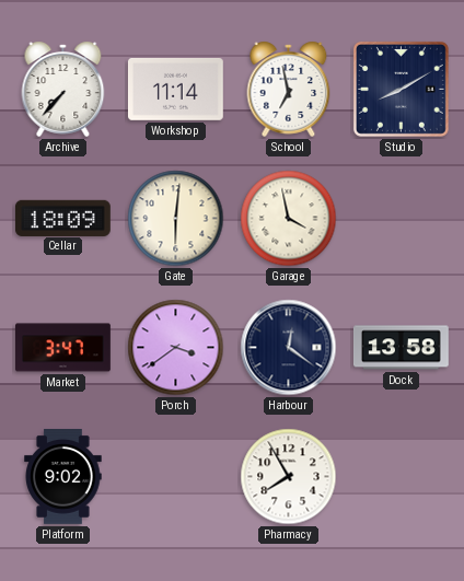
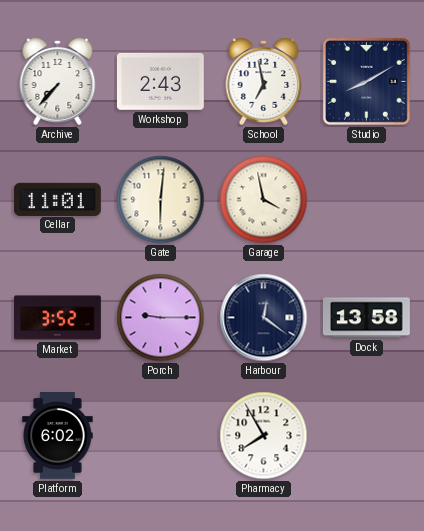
Workshop: 11:14 -> 2:43 (160, 81)
Cellar: 18:09 -> 11:01 (58, 199)
Market: 3:47 -> 3:52 (58, 318)
Porch: 3:39 -> 9:15 (161, 318)
Platform: 9:02 -> 6:02 (58, 436)
